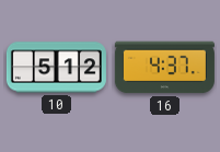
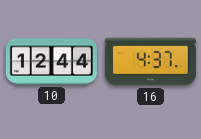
10: 5:12 -> 12:44 (51, 62)
